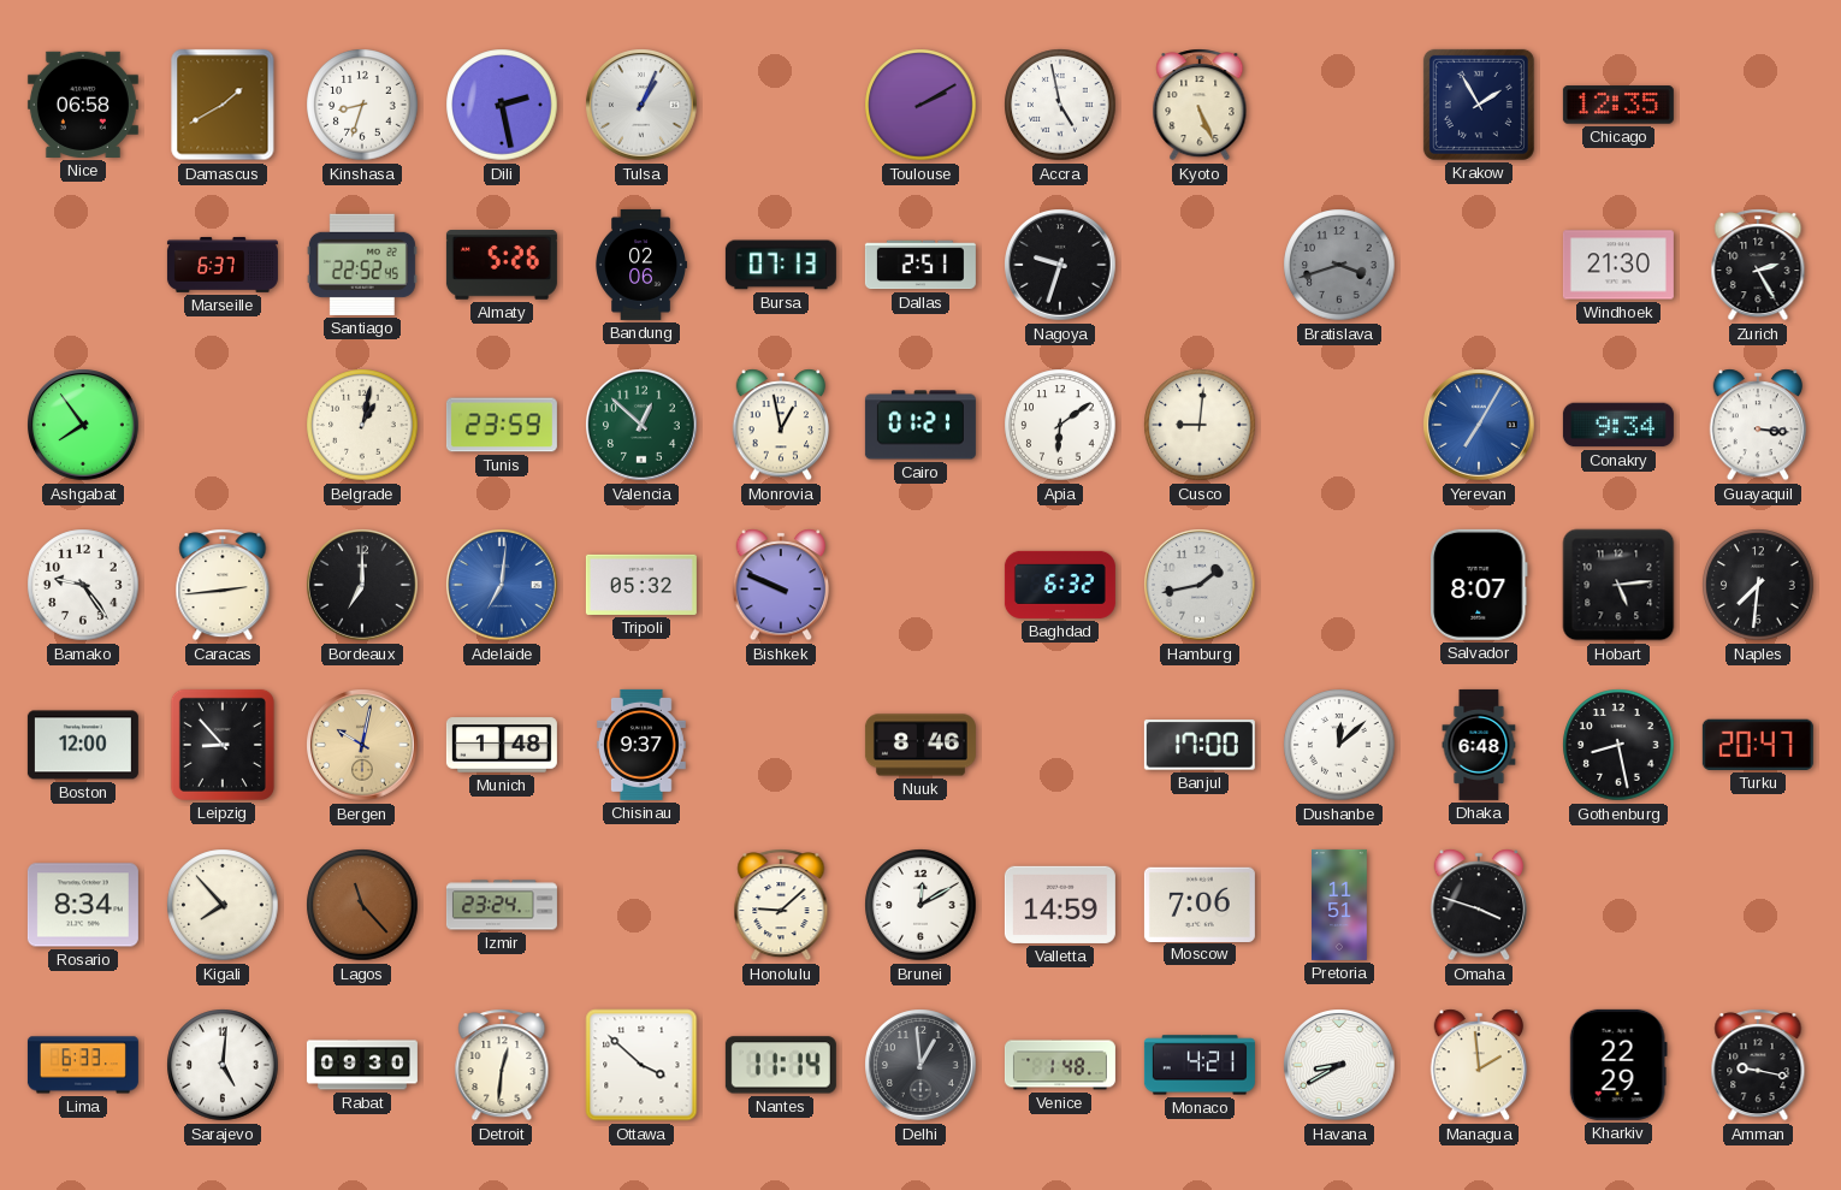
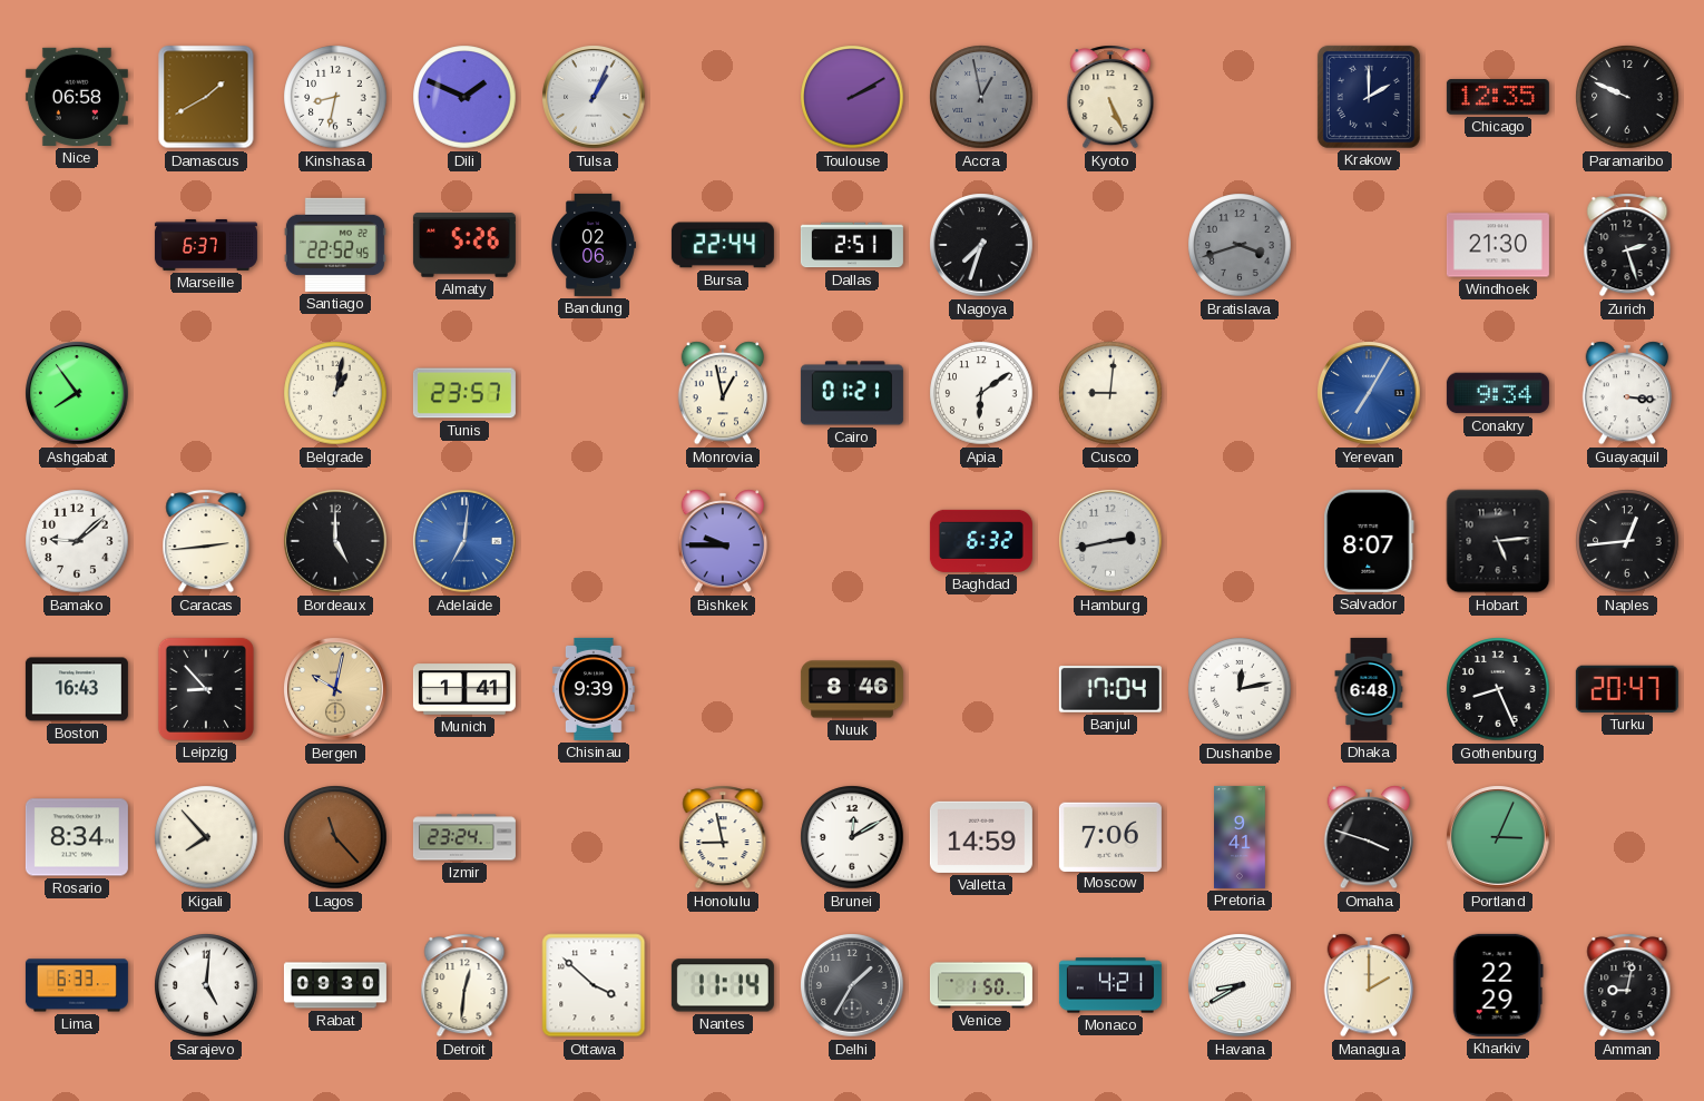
Kinshasa: 8:33 -> 8:32 (335, 97)
Dili: 2:28 -> 1:49 (464, 97)
Accra: 4:58 -> 12:58 (981, 97)
Accra dial: white -> grey (981, 97)
Krakow: 1:55 -> 2:00 (1369, 97)
Paramaribo: none -> 9:49 (1627, 97)
Bursa: 07:13 -> 22:44 (723, 245)
Nagoya: 9:33 -> 7:33 (981, 245)
Zurich: 2:25 -> 2:27 (1627, 245)
Tunis: 23:59 -> 23:57 (464, 393)
Valencia: 12:52 -> none (641, 425)
Bamako: 9:24 -> 9:08 (77, 541)
Bordeaux: 7:00 -> 5:00 (335, 541)
Tripoli: 05:32 -> none (641, 585)
Bishkek: 9:49 -> 9:45 (723, 541)
Hamburg: 1:43 -> 2:43 (1110, 541)
Naples: 7:31 -> 12:44 (1627, 541)
Boston: 12:00 -> 16:43 (77, 689)
Munich: 1:48 -> 1:41 (464, 689)
Chisinau: 9:37 -> 9:39 (595, 689)
Banjul: 17:00 -> 17:04 (1110, 689)
Dushanbe: 12:08 -> 12:13 (1240, 689)
Gothenburg: 8:28 -> 8:26 (1498, 689)
Honolulu: 9:08 -> 8:58 (723, 837)
Pretoria: 11:51 -> 9:41 (1241, 837)
Portland: none -> 3:04 (1498, 837)
Delhi: 12:59 -> 1:35 (852, 985)
Venice: 1:48 -> 1:50 (981, 985)
Managua: 1:59 -> 2:00 (1369, 985)
Amman: 9:17 -> 9:02 (1627, 985)
